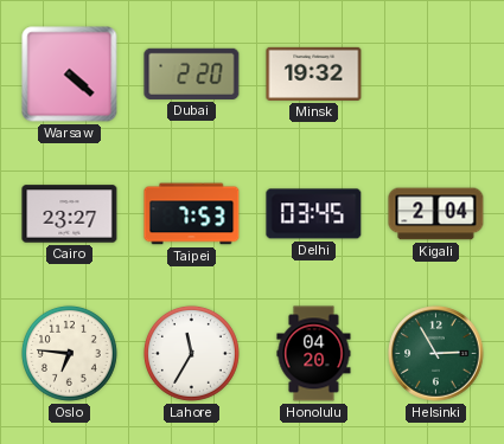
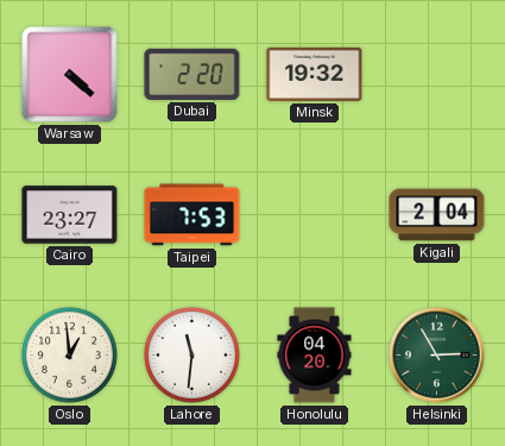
Delhi: 03:45 -> none (314, 214)
Oslo: 6:46 -> 12:59 (69, 354)
Lahore: 11:35 -> 11:31 (191, 354)
